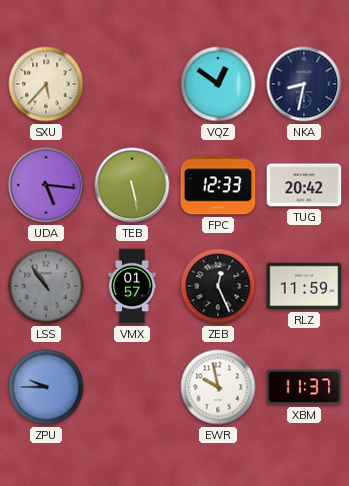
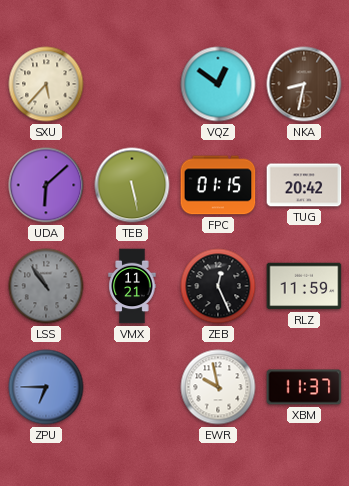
NKA dial: navy -> brown (304, 84)
UDA: 5:16 -> 6:08 (46, 185)
FPC: 12:33 -> 01:15 (218, 185)
VMX: 01:57 -> 11:21 (132, 286)
ZPU: 9:45 -> 6:45 (46, 387)
